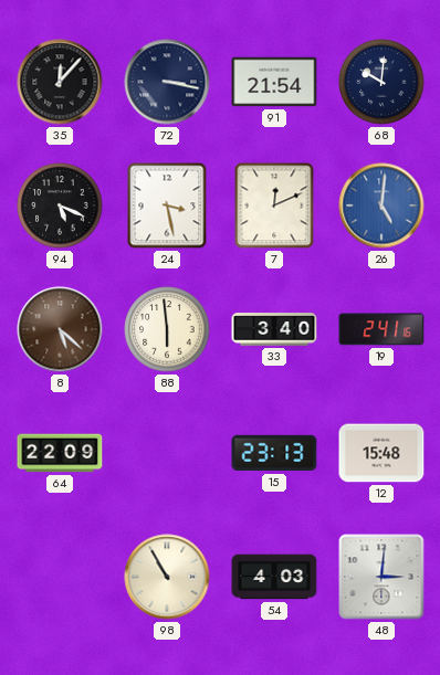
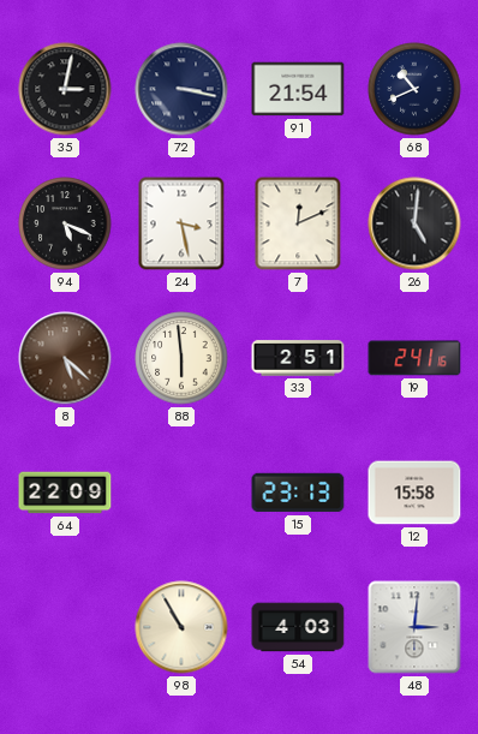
35: 12:07 -> 3:02 (65, 89)
68: 10:01 -> 10:41 (414, 89)
26 dial: blue -> black (414, 223)
33: 3:40 -> 2:51 (298, 358)
12: 15:48 -> 15:58 (414, 493)
